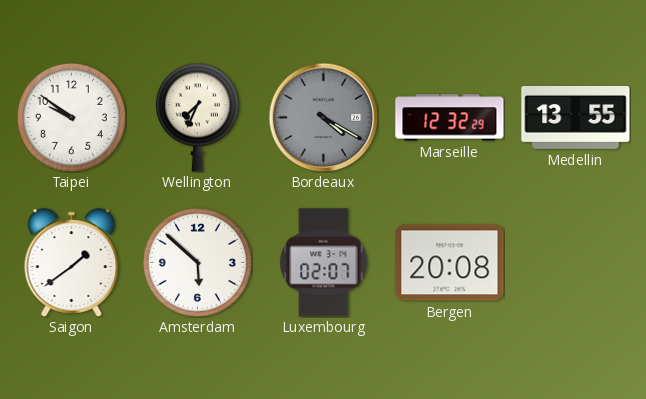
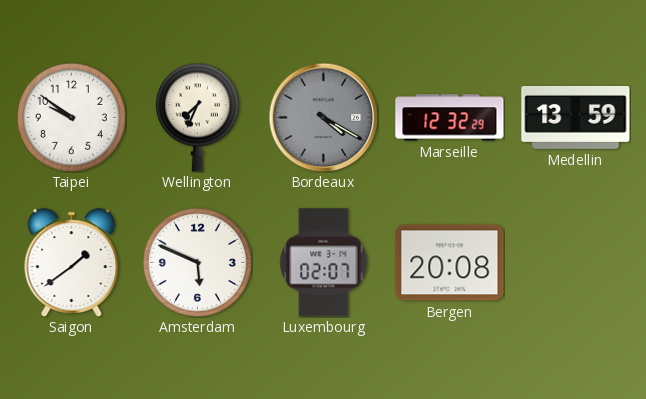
Medellin: 13:55 -> 13:59 (576, 118)
Amsterdam: 5:52 -> 5:49 (197, 262)
